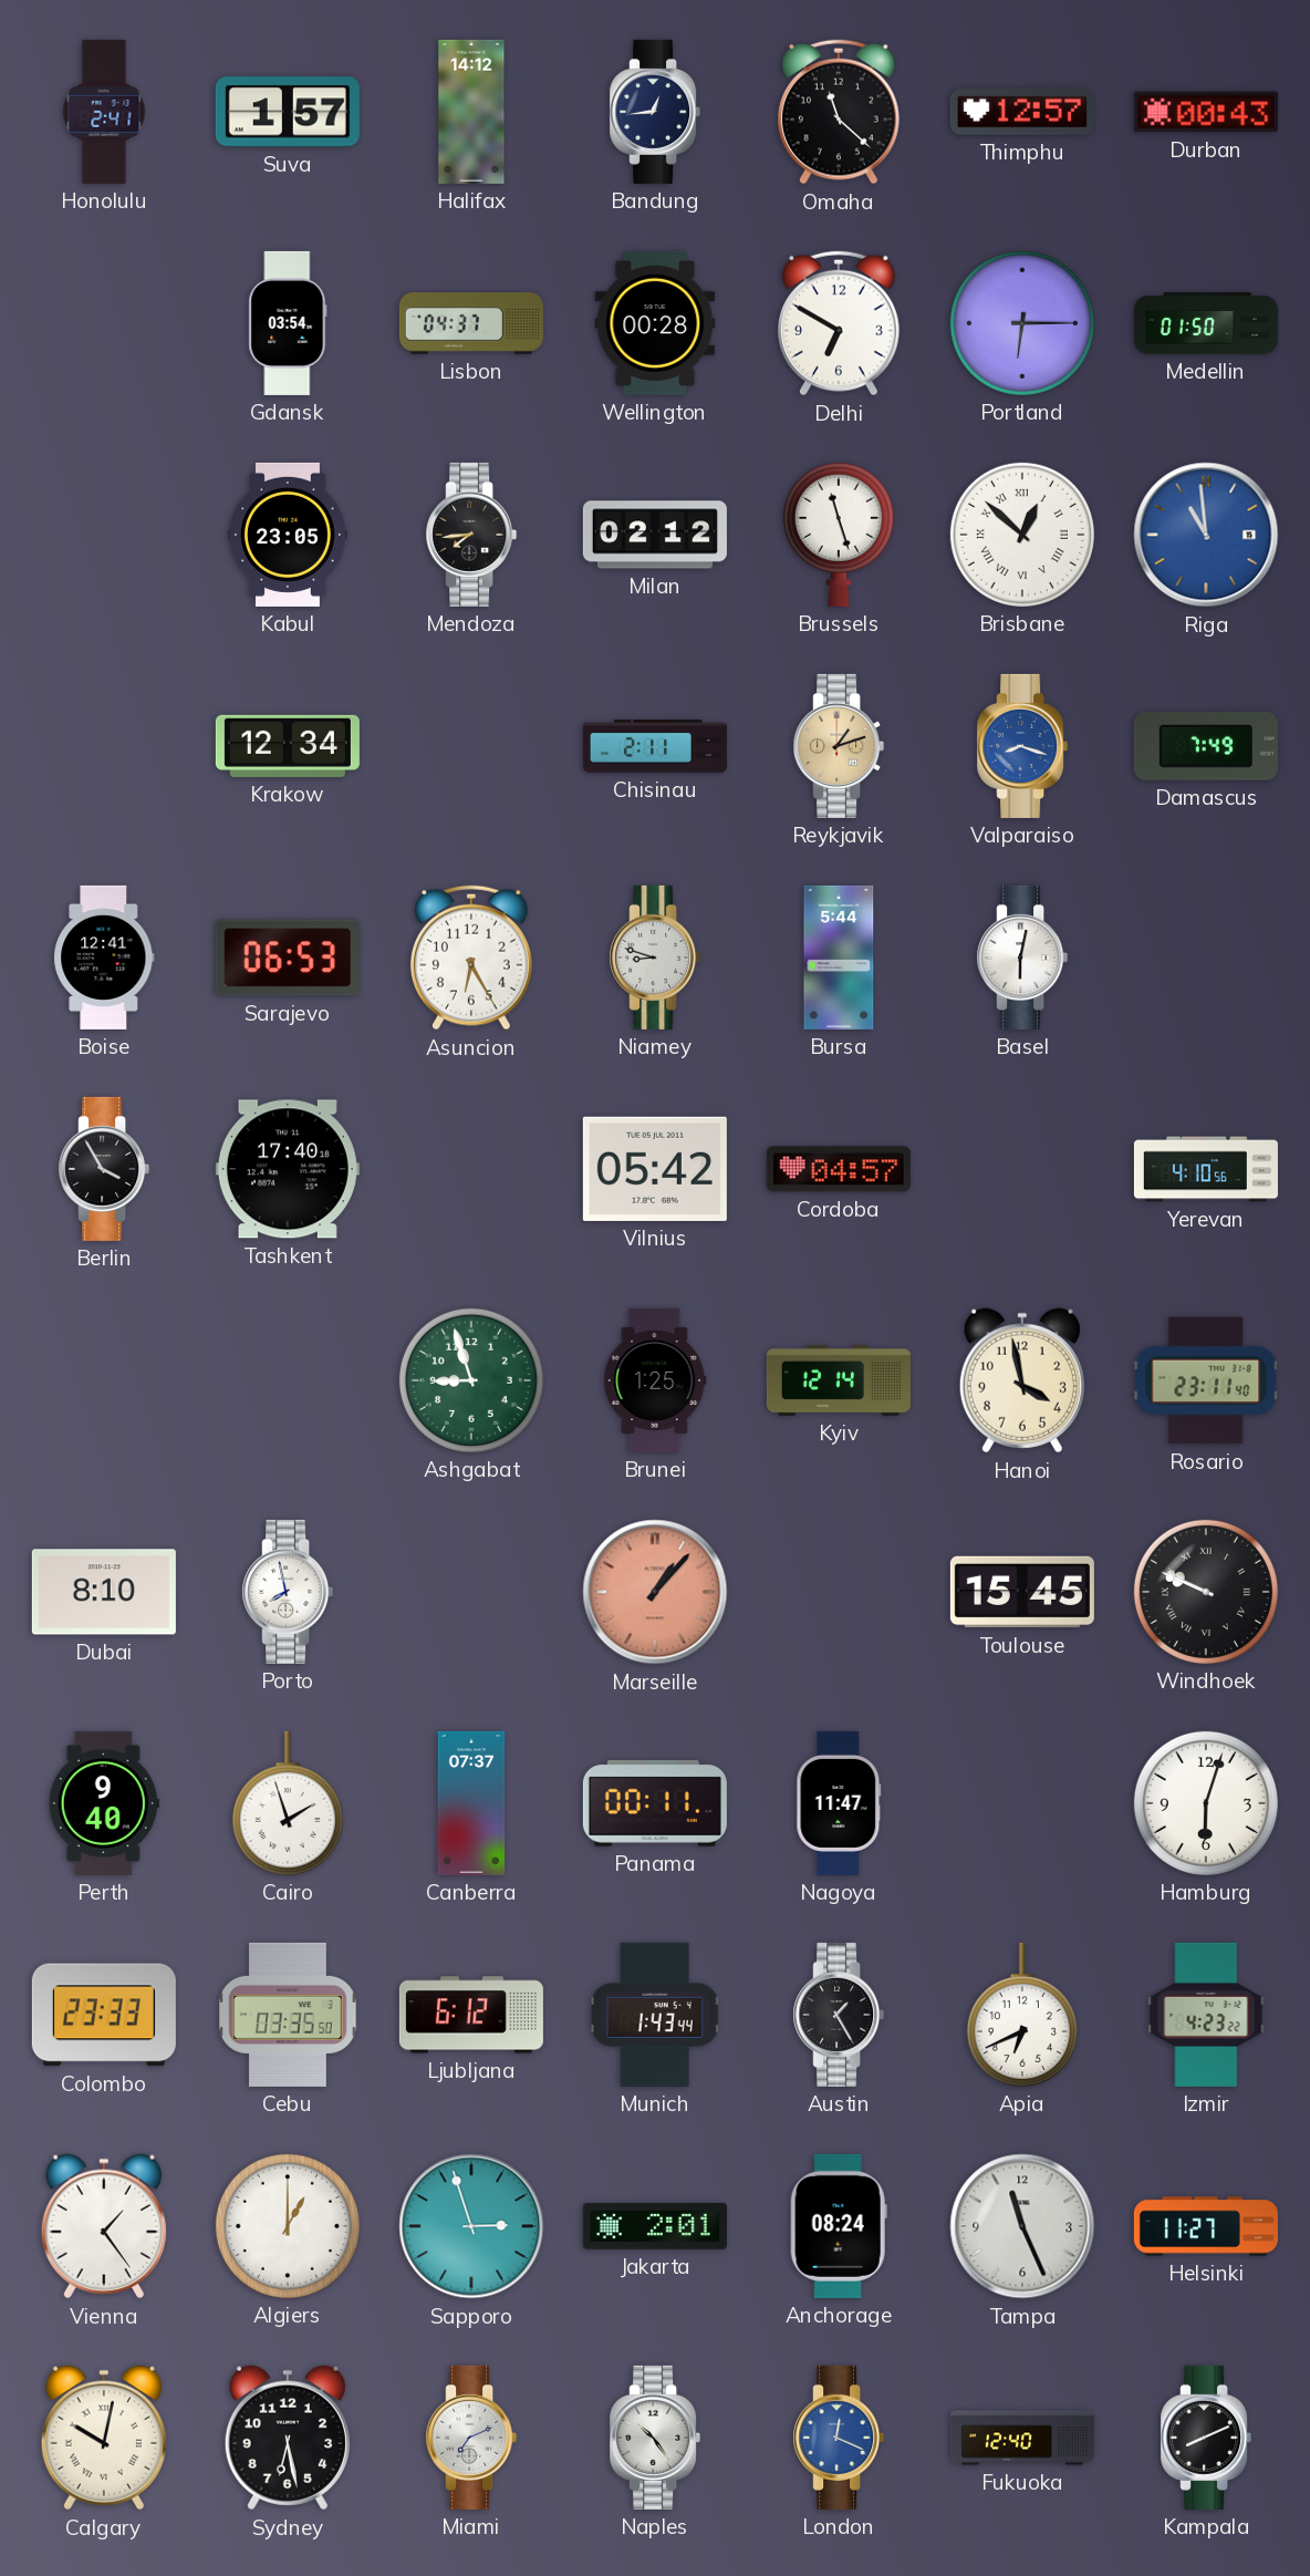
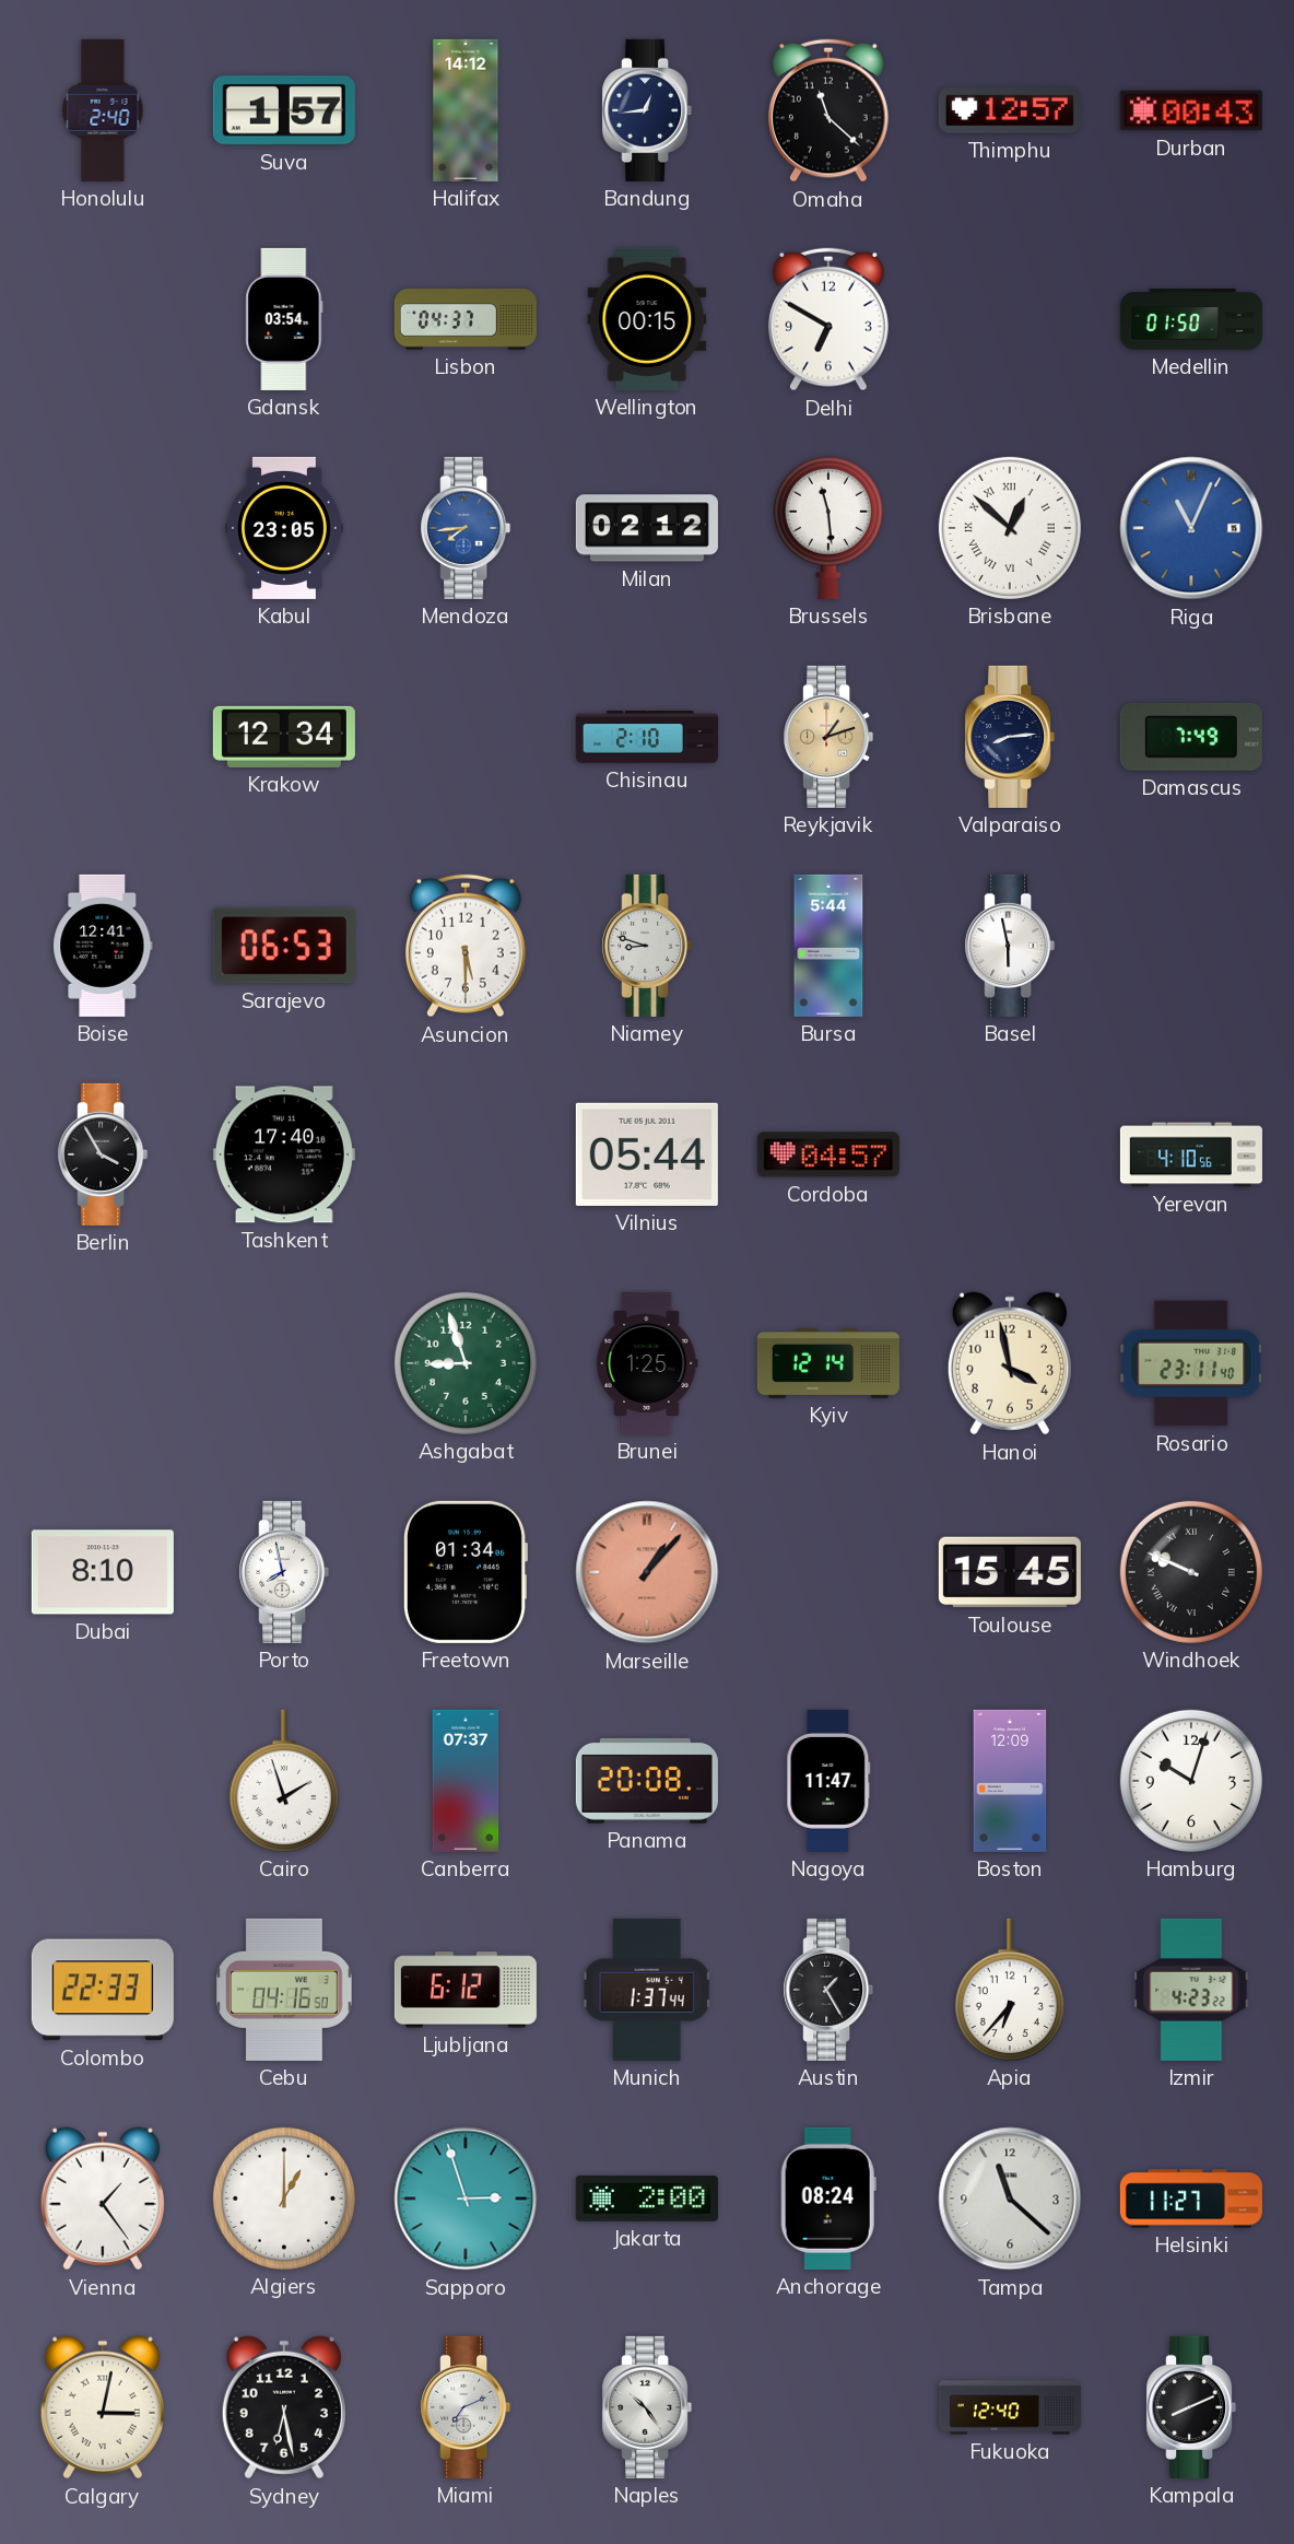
Honolulu: 2:41 -> 2:40 (103, 110)
Wellington: 00:28 -> 00:15 (647, 319)
Portland: 6:15 -> none (1022, 323)
Mendoza dial: black -> blue (466, 528)
Brussels: 11:27 -> 11:29 (828, 528)
Riga: 10:59 -> 11:04 (1191, 528)
Chisinau: 2:11 -> 2:10 (647, 738)
Valparaiso: 8:18 -> 8:14 (1010, 737)
Valparaiso dial: blue -> navy (1010, 737)
Asuncion: 6:25 -> 5:30 (466, 946)
Basel: 6:02 -> 5:58 (1010, 946)
Vilnius: 05:42 -> 05:44 (647, 1154)
Freetown: none -> 01:34 (464, 1572)
Perth: 9:40 -> none (104, 1803)
Panama: 00:11 -> 20:08 (647, 1781)
Boston: none -> 12:09 (1010, 1781)
Hamburg: 6:03 -> 10:03 (1191, 1781)
Colombo: 23:33 -> 22:33 (103, 1990)
Cebu: 03:35 -> 04:16 (284, 1990)
Munich: 1:43 -> 1:37 (647, 1990)
Apia: 6:41 -> 6:37 (1010, 1990)
Jakarta: 2:01 -> 2:00 (647, 2199)
Tampa: 11:26 -> 11:22 (1010, 2199)
Calgary: 10:02 -> 3:02 (103, 2407)
London: 12:19 -> none (839, 2438)
